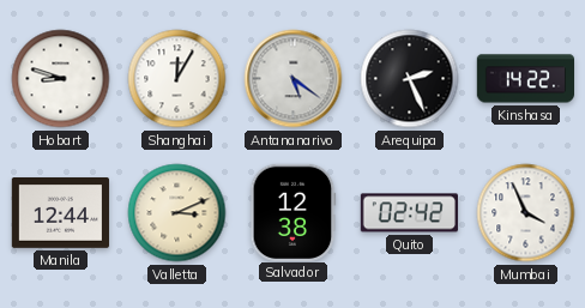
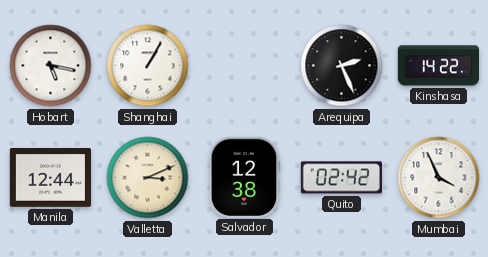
Hobart: 8:48 -> 5:17 (51, 66)
Shanghai: 12:05 -> 1:05 (148, 66)
Antananarivo: 5:21 -> none (294, 79)
